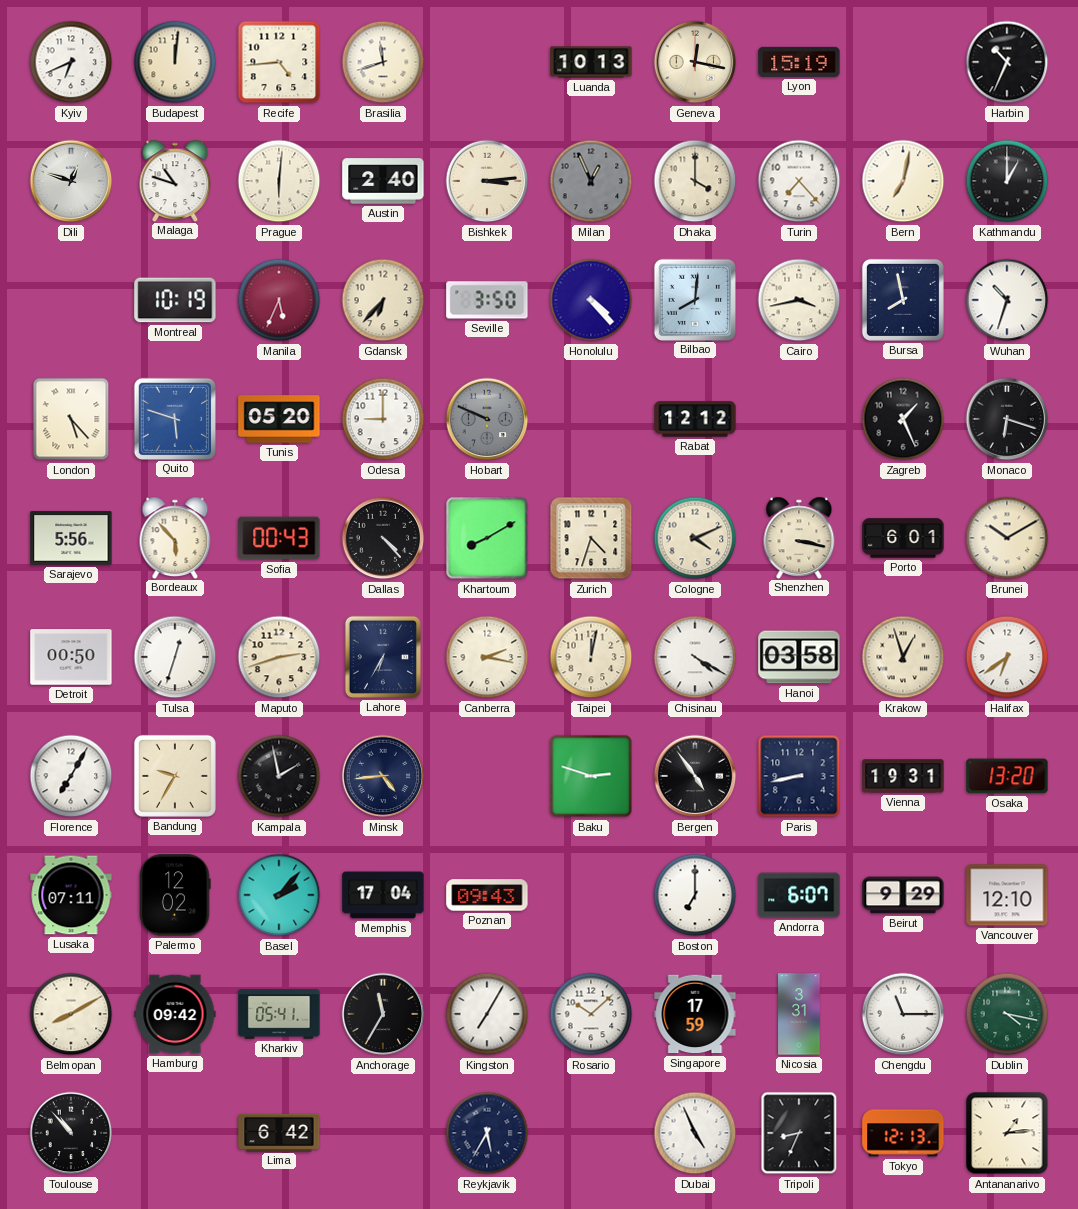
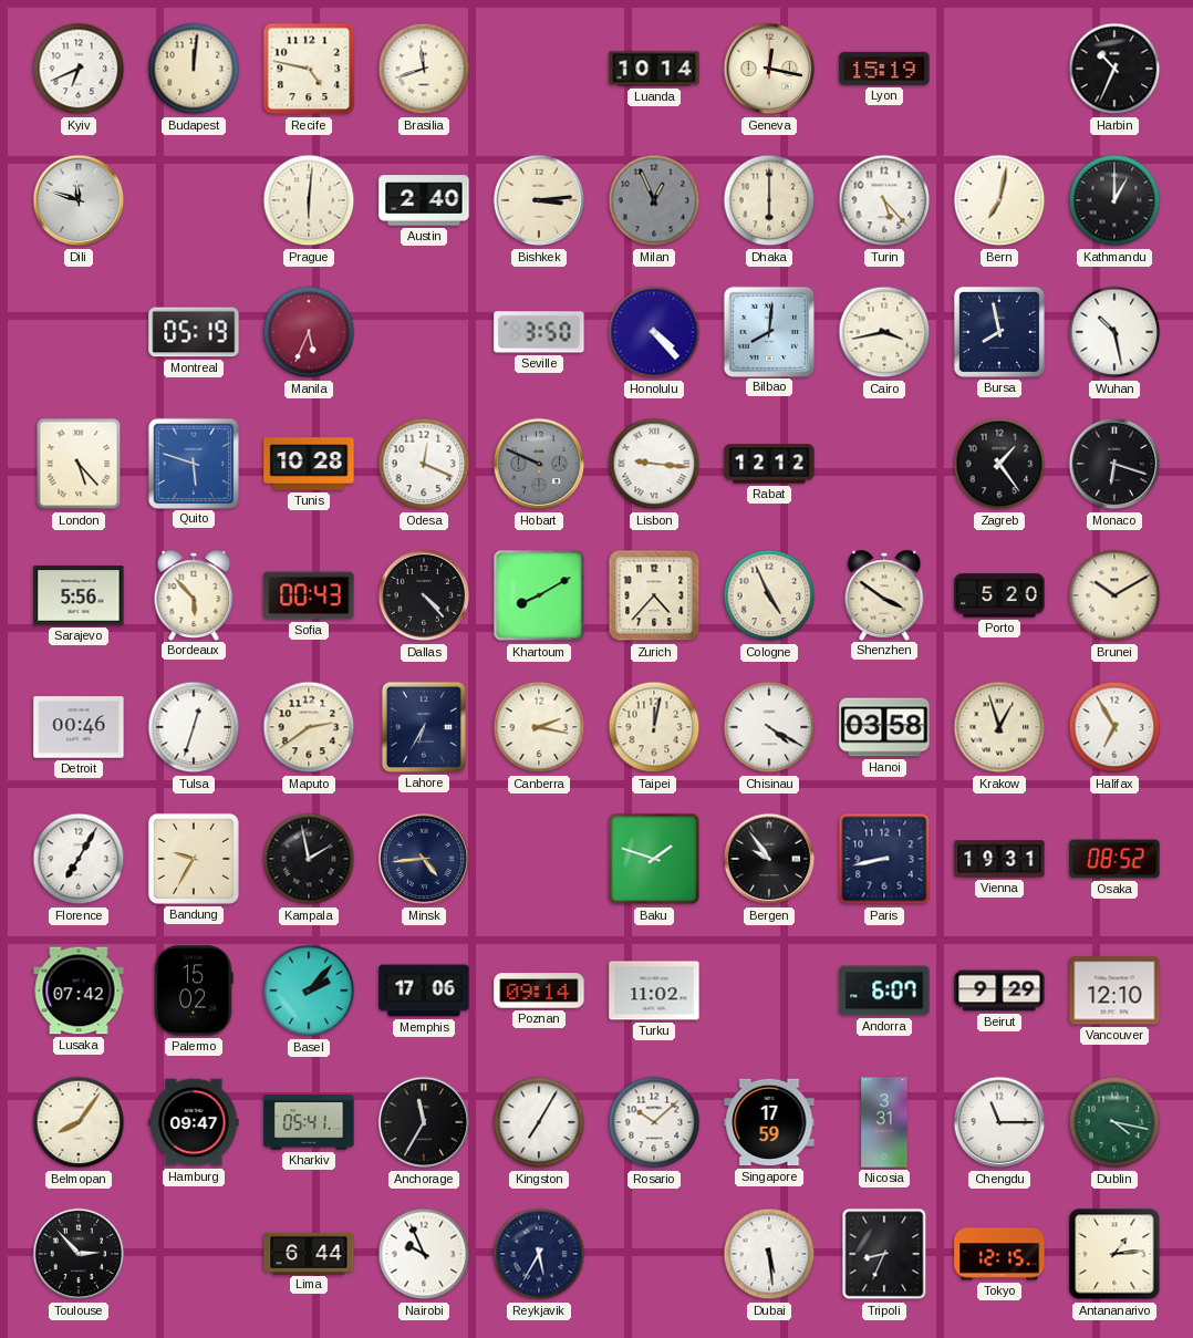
Recife: 4:44 -> 4:47 (309, 69)
Luanda: 10:13 -> 10:14 (654, 69)
Dili: 12:48 -> 11:48 (79, 200)
Malaga: 10:48 -> none (175, 180)
Dhaka: 4:00 -> 6:00 (769, 200)
Turin: 7:23 -> 5:23 (884, 200)
Montreal: 10:19 -> 05:19 (194, 332)
Gdansk: 6:37 -> none (383, 300)
Wuhan: 10:33 -> 10:28 (1114, 332)
Tunis: 05:20 -> 10:28 (309, 464)
Odesa: 9:00 -> 12:19 (424, 464)
Lisbon: none -> 9:16 (654, 464)
Zagreb: 1:26 -> 1:24 (999, 464)
Zurich: 4:33 -> 4:37 (654, 595)
Cologne: 4:11 -> 4:56 (769, 595)
Shenzhen: 3:17 -> 3:51 (884, 594)
Porto: 6:01 -> 5:20 (999, 595)
Detroit: 00:50 -> 00:46 (79, 727)
Maputo: 2:42 -> 2:39 (309, 727)
Halifax: 6:39 -> 6:55 (1114, 727)
Baku: 2:48 -> 1:48 (654, 859)
Bergen: 4:54 -> 9:54 (769, 859)
Osaka: 13:20 -> 08:52 (1114, 859)
Lusaka: 07:11 -> 07:42 (79, 990)
Palermo: 12:02 -> 15:02 (194, 990)
Memphis: 17:04 -> 17:06 (424, 990)
Poznan: 09:43 -> 09:14 (539, 990)
Turku: none -> 11:02 (654, 990)
Boston: 7:00 -> none (695, 895)
Belmopan: 8:10 -> 8:06 (79, 1122)
Hamburg: 09:42 -> 09:47 (194, 1122)
Toulouse: 10:53 -> 2:53 (79, 1254)
Lima: 6:42 -> 6:44 (309, 1253)
Nairobi: none -> 9:56 (424, 1254)
Dubai: 4:56 -> 5:29 (769, 1254)
Tokyo: 12:13 -> 12:15 (999, 1254)
